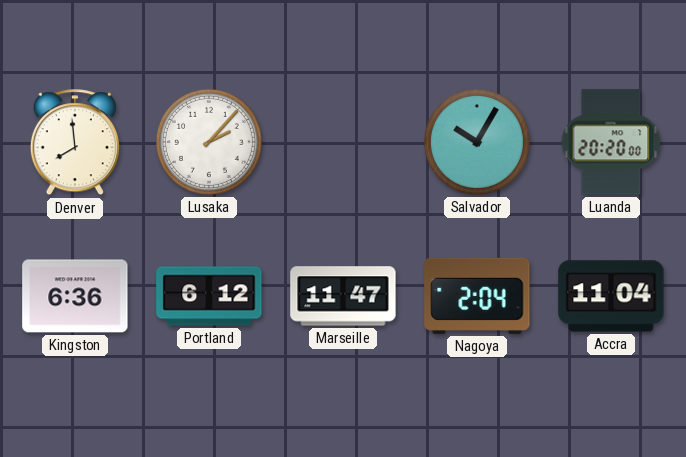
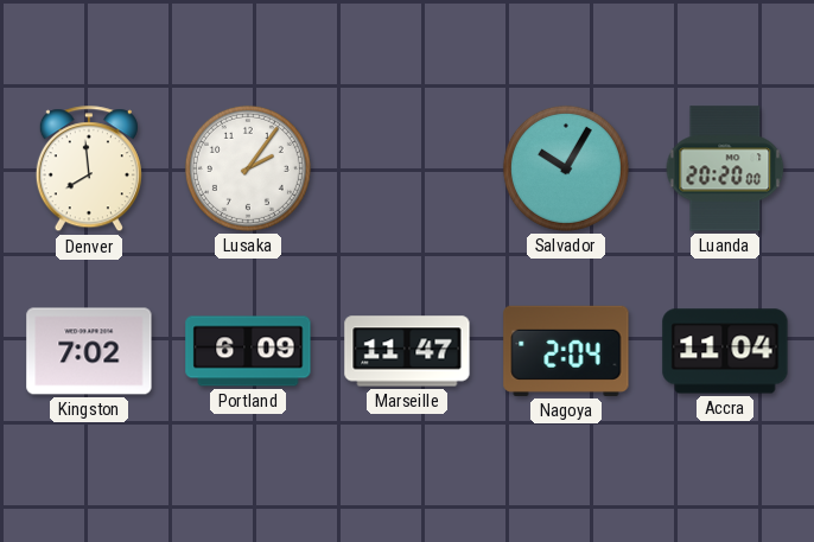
Lusaka: 2:07 -> 2:06 (248, 168)
Kingston: 6:36 -> 7:02 (89, 351)
Portland: 6:12 -> 6:09 (248, 351)
